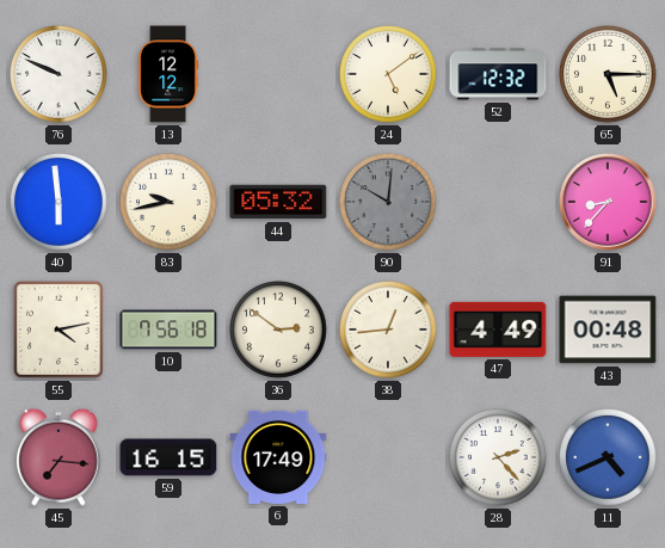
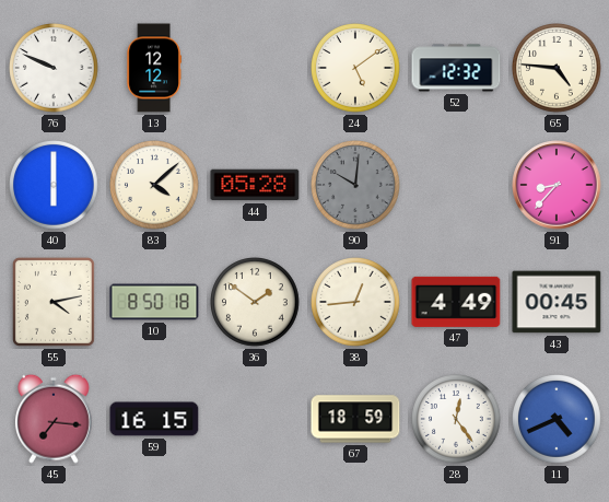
65: 5:15 -> 4:46 (558, 69)
40: 5:59 -> 6:00 (55, 186)
83: 9:43 -> 4:08 (155, 186)
44: 05:32 -> 05:28 (255, 185)
10: 7:56 -> 8:50 (154, 302)
36: 2:51 -> 1:51 (256, 303)
43: 00:48 -> 00:45 (557, 302)
6: 17:49 -> none (278, 457)
67: none -> 18:59 (355, 419)
28: 2:23 -> 12:24 (457, 420)
